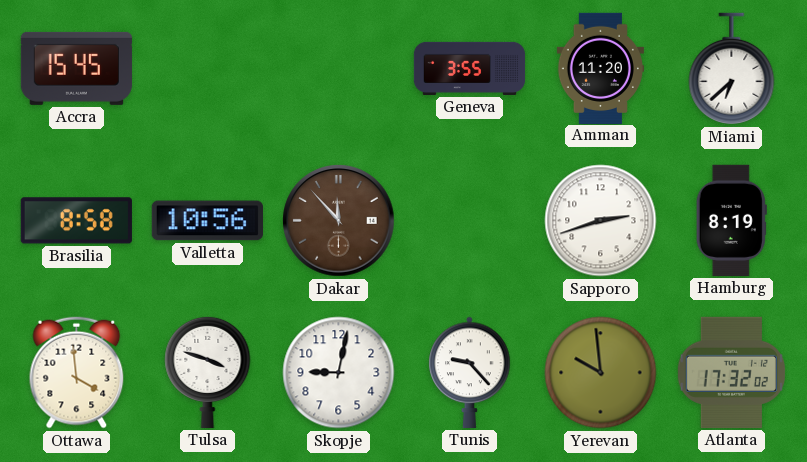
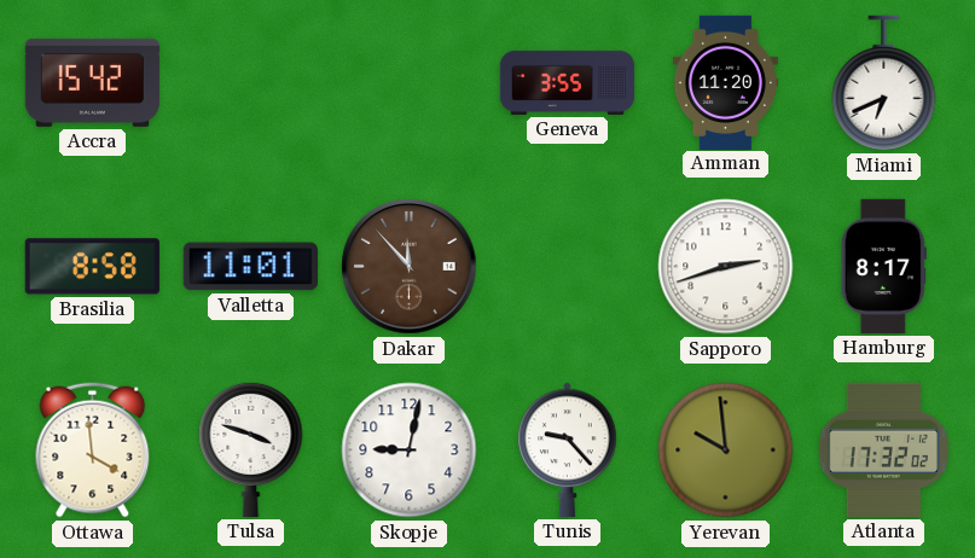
Accra: 15:45 -> 15:42 (92, 82)
Miami: 6:38 -> 6:41 (884, 83)
Valletta: 10:56 -> 11:01 (250, 267)
Hamburg: 8:19 -> 8:17 (883, 266)
